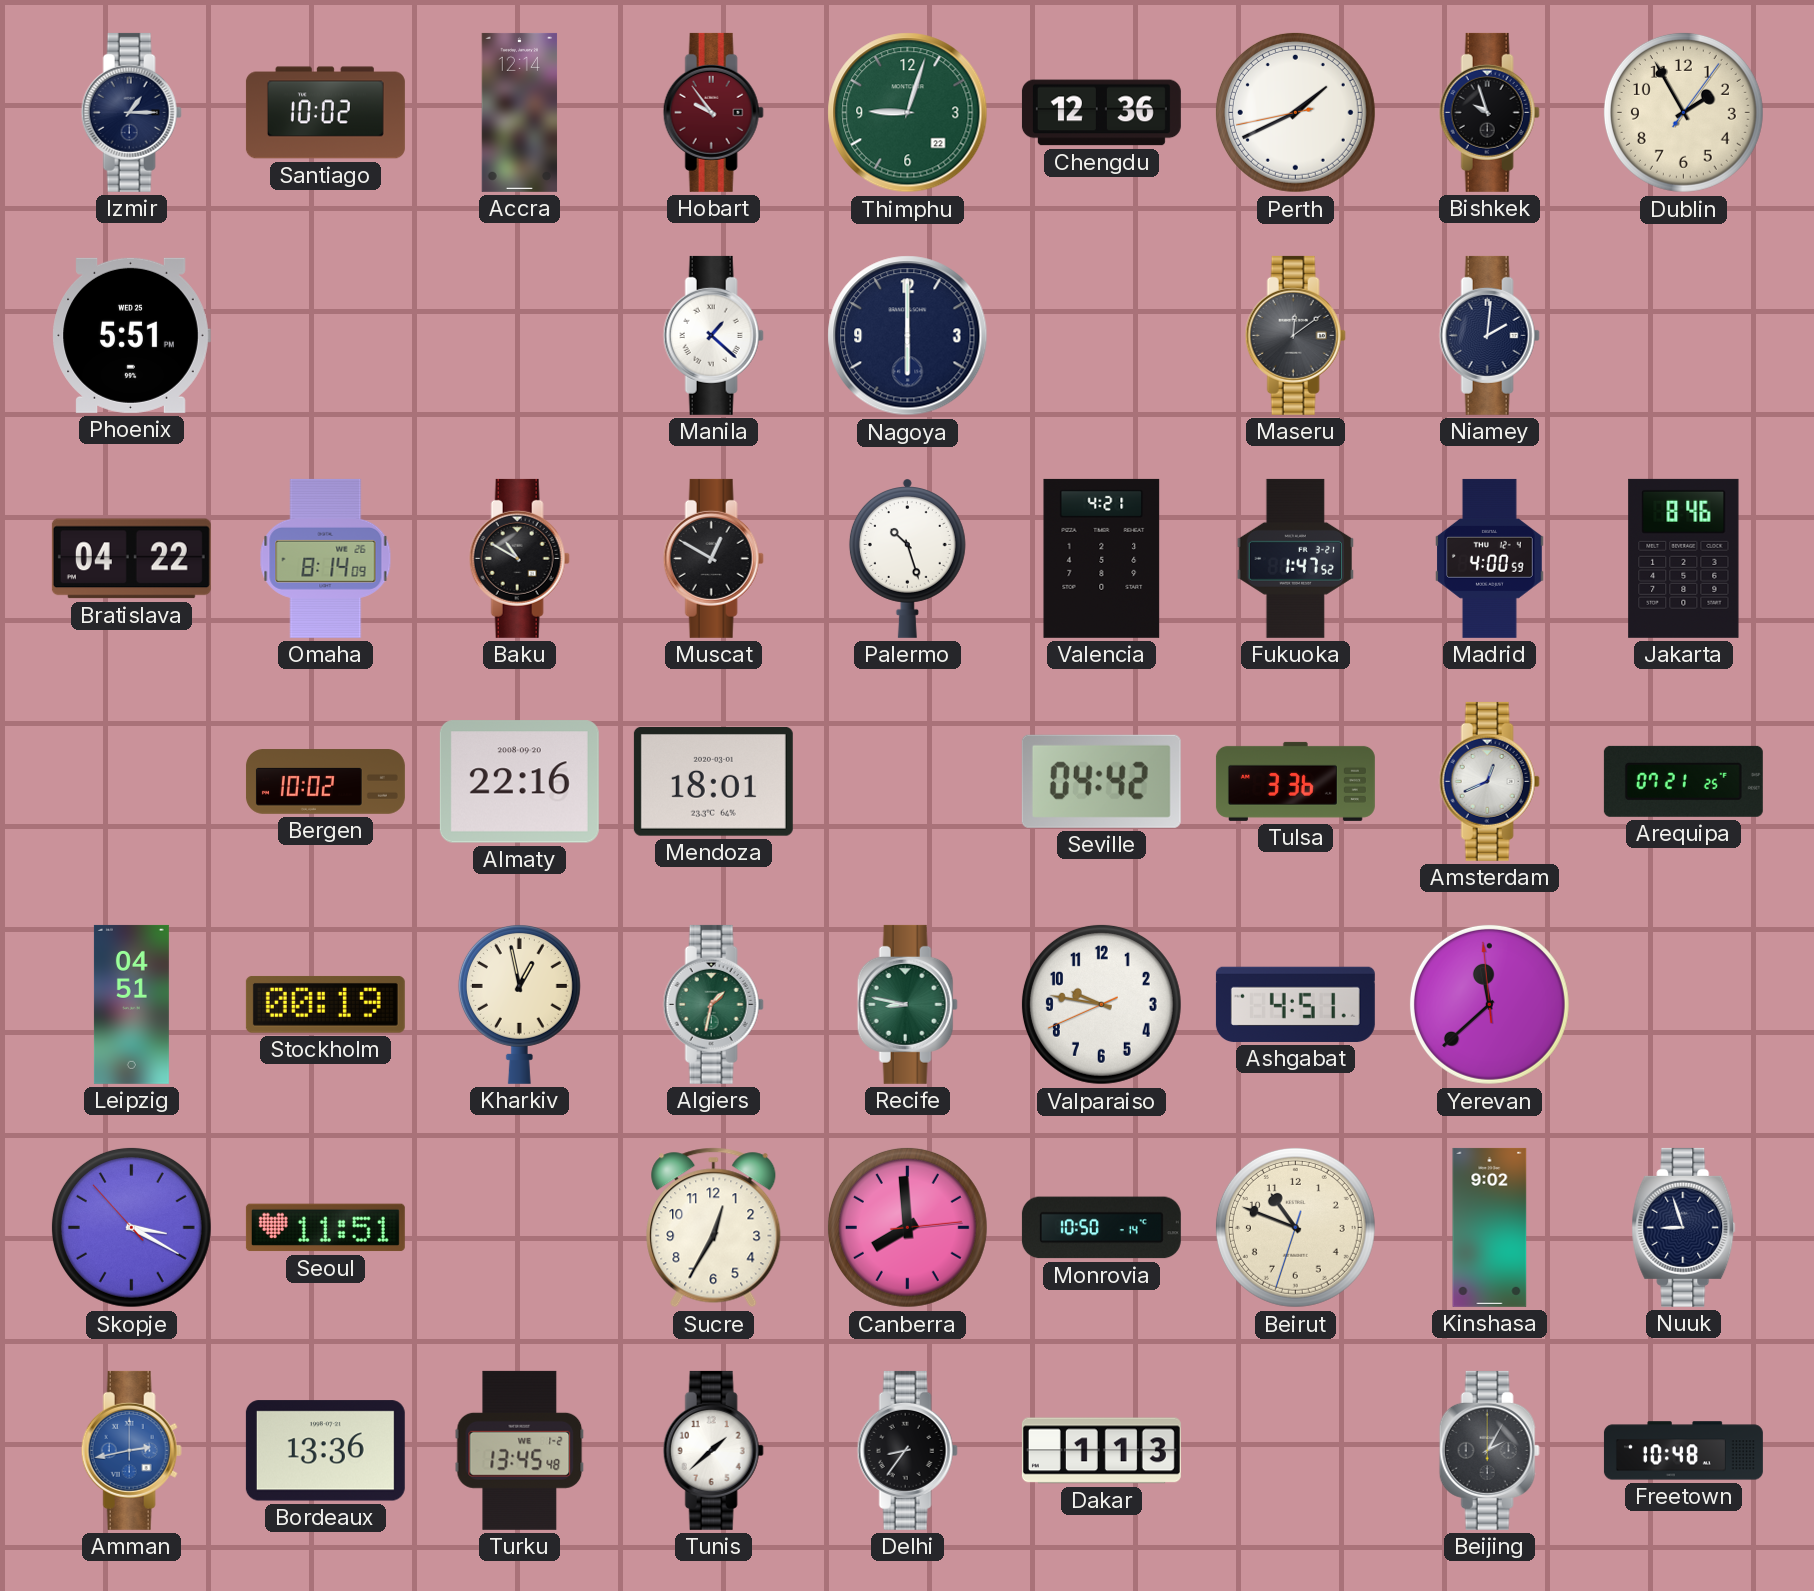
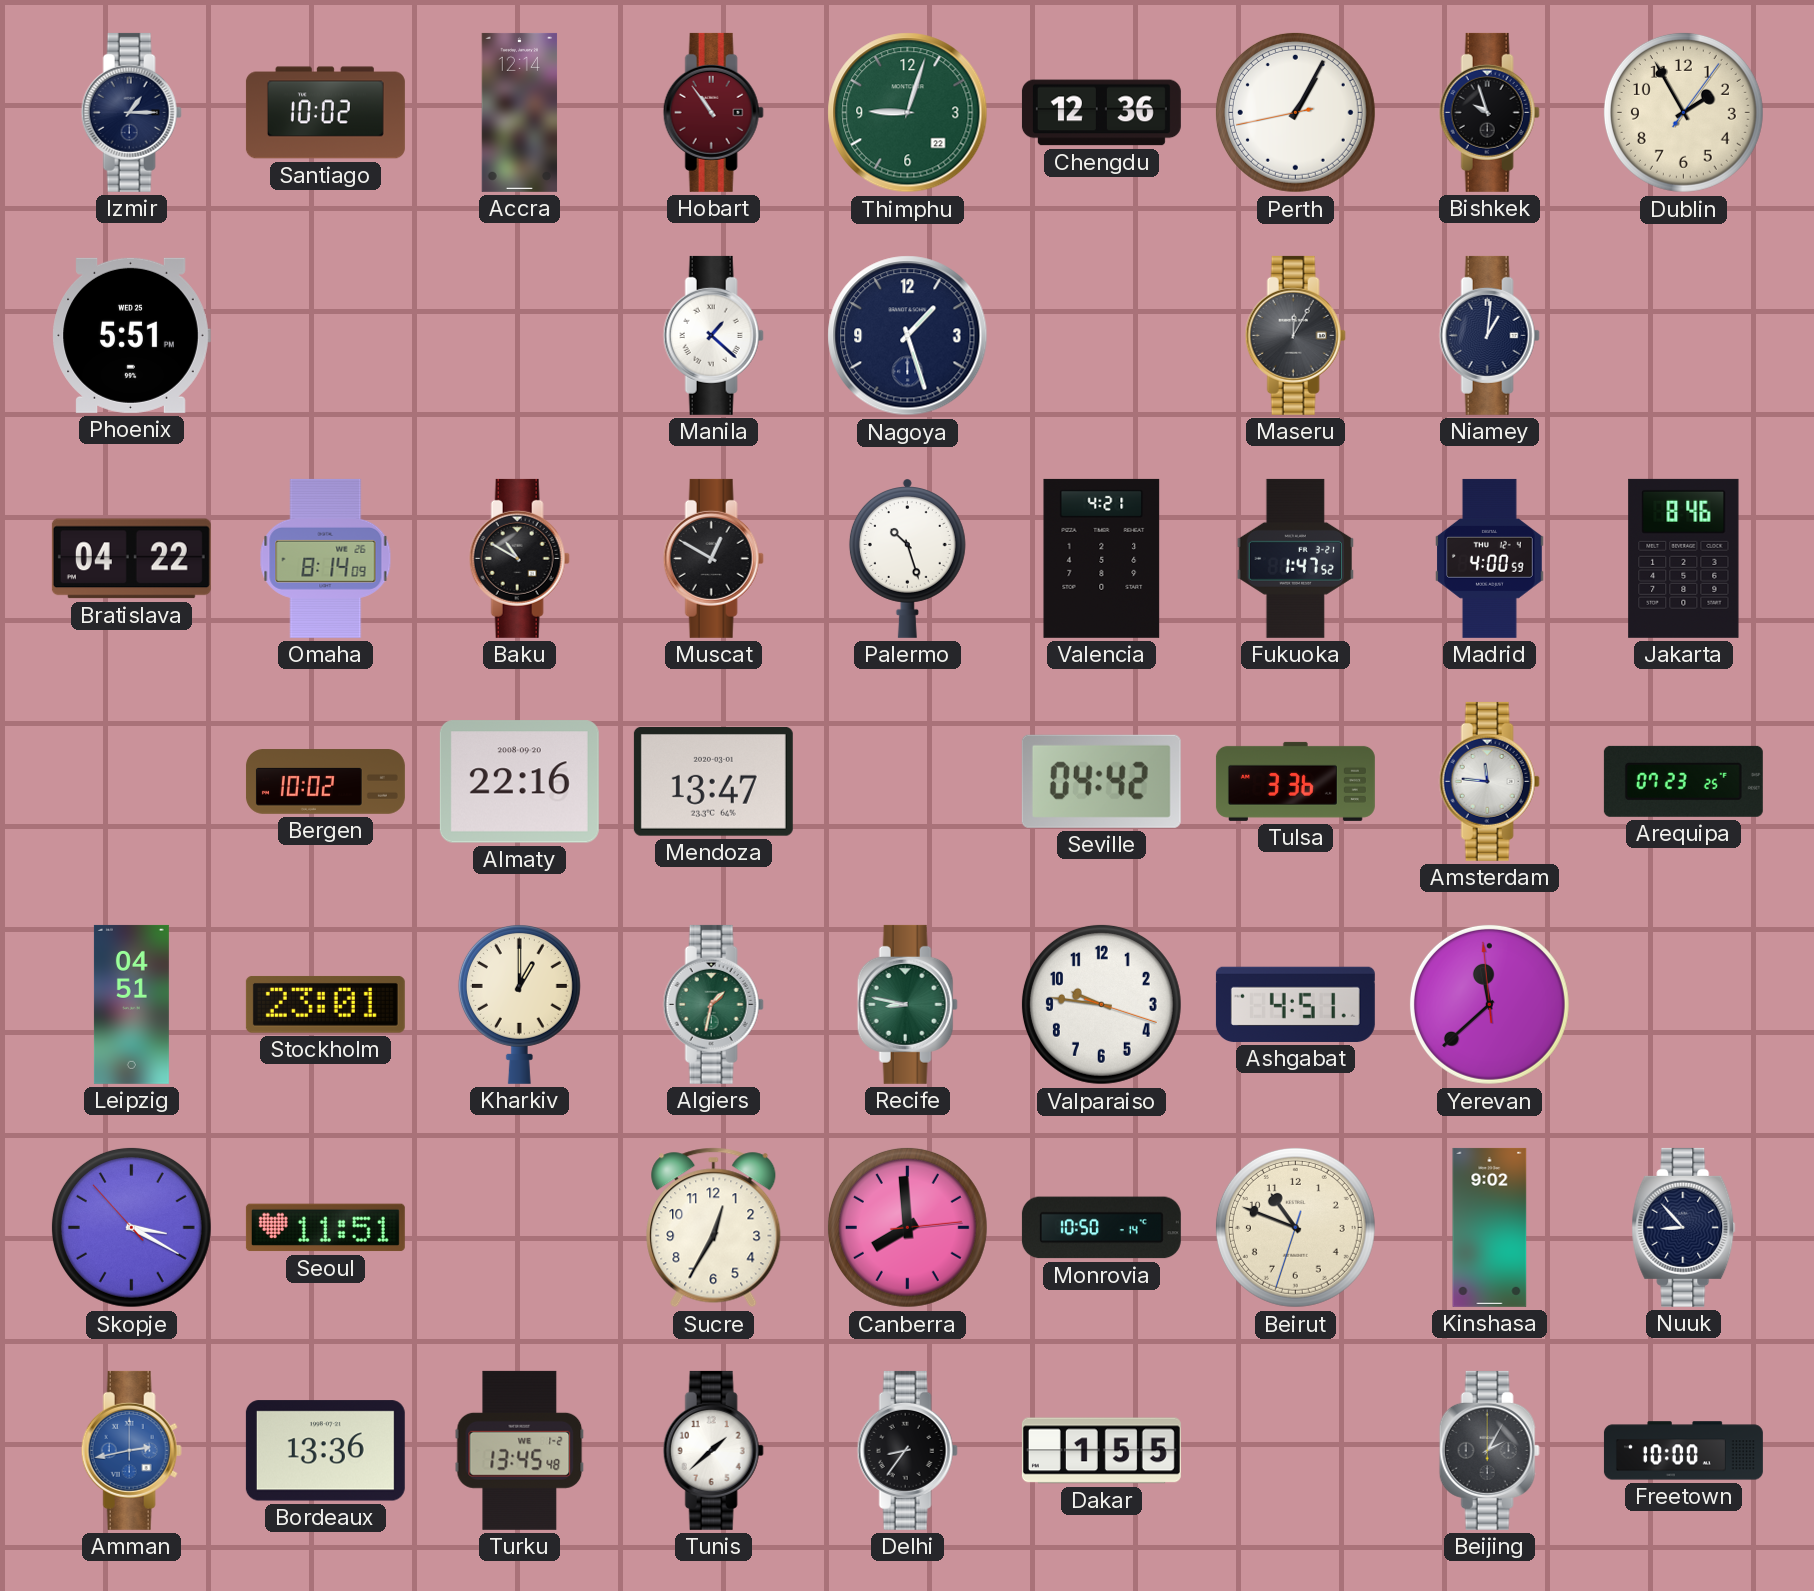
Hobart: 9:54 -> 10:54 (713, 112)
Perth: 1:40 -> 1:04 (1295, 112)
Nagoya: 6:00 -> 1:27 (908, 336)
Maseru: 12:09 -> 12:05 (1295, 335)
Niamey: 2:01 -> 1:01 (1489, 335)
Mendoza: 18:01 -> 13:47 (713, 781)
Amsterdam: 12:41 -> 11:46 (1489, 781)
Arequipa: 07:21 -> 07:23 (1683, 781)
Stockholm: 00:19 -> 23:01 (325, 1004)
Kharkiv: 12:58 -> 1:00 (519, 1005)
Valparaiso: 9:46:41 -> 9:46:18 (1101, 1004)
Nuuk: 8:57 -> 8:53 (1684, 1227)
Dakar: 1:13 -> 1:55 (1101, 1451)
Freetown: 10:48 -> 10:00 (1683, 1451)
